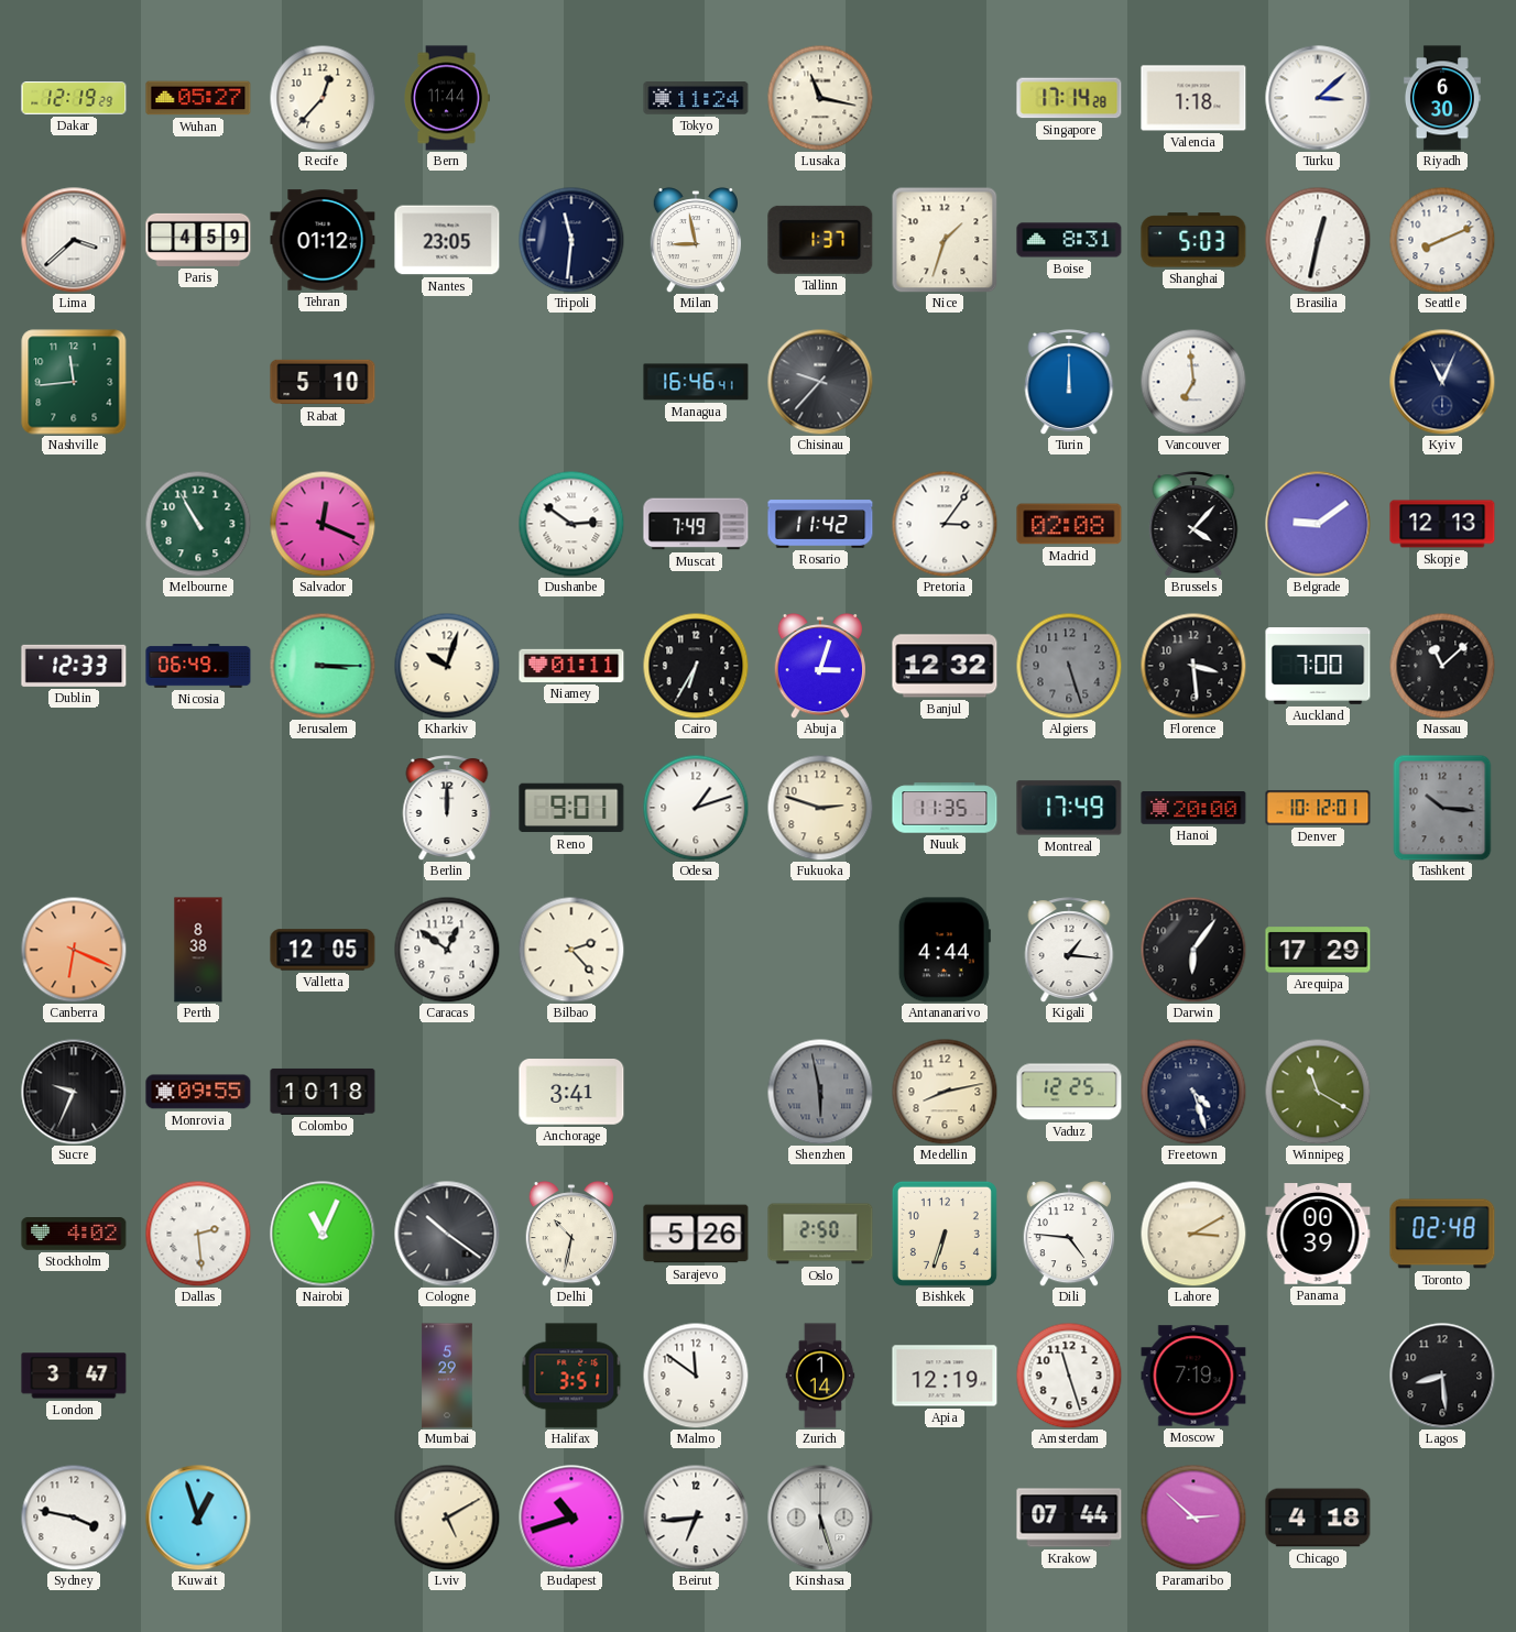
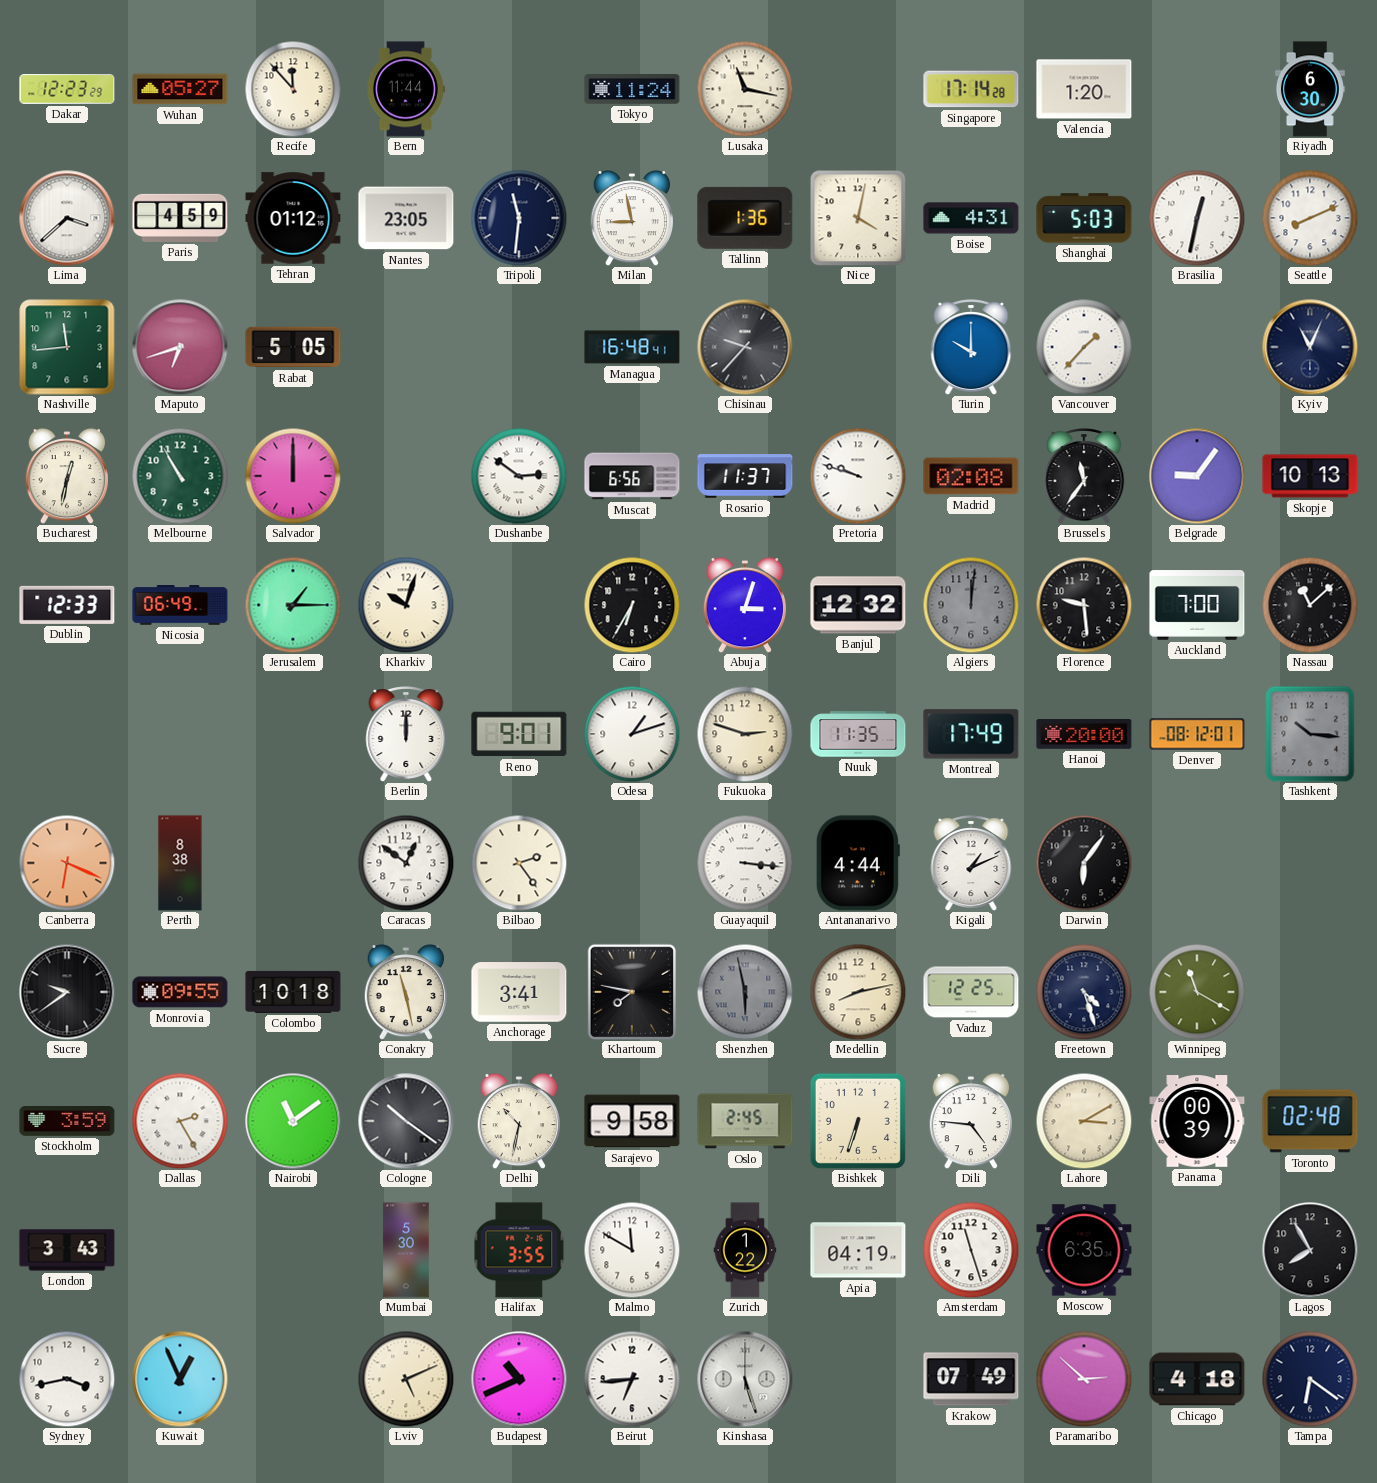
Dakar: 12:19 -> 12:23 (67, 90)
Recife: 12:37 -> 11:53 (293, 89)
Valencia: 1:18 -> 1:20 (1084, 89)
Turku: 3:08 -> none (1318, 98)
Tallinn: 1:37 -> 1:36 (745, 218)
Nice: 1:33 -> 4:02 (858, 218)
Boise: 8:31 -> 4:31 (971, 218)
Maputo: none -> 6:42 (180, 347)
Rabat: 5:10 -> 5:05 (293, 347)
Managua: 16:46 -> 16:48 (632, 347)
Turin: 12:00 -> 10:00 (971, 347)
Vancouver: 6:59 -> 1:37 (1084, 347)
Bucharest: none -> 12:32 (66, 476)
Salvador: 12:19 -> 12:00 (293, 476)
Muscat: 7:49 -> 6:56 (632, 476)
Rosario: 11:42 -> 11:37 (745, 476)
Pretoria: 3:06 -> 9:48 (858, 476)
Brussels: 4:07 -> 11:36 (1084, 476)
Belgrade: 9:09 -> 9:06 (1197, 476)
Skopje: 12:13 -> 10:13 (1310, 476)
Jerusalem: 3:15 -> 1:15 (293, 605)
Niamey: 01:11 -> none (571, 666)
Algiers: 5:27 -> 12:01 (971, 605)
Florence: 3:29 -> 9:29 (1084, 605)
Denver: 10:12 -> 08:12 (1197, 734)
Valletta: 12:05 -> none (323, 950)
Bilbao: 2:23 -> 2:24 (519, 863)
Guayaquil: none -> 3:16 (745, 863)
Kigali: 1:16 -> 1:11 (971, 863)
Arequipa: 17:29 -> none (1318, 950)
Sucre: 9:34 -> 9:39 (67, 992)
Conakry: none -> 11:28 (405, 992)
Khartoum: none -> 7:47 (632, 992)
Stockholm: 4:02 -> 3:59 (67, 1122)
Dallas: 2:29 -> 2:25 (180, 1121)
Nairobi: 11:04 -> 11:09 (293, 1121)
Sarajevo: 5:26 -> 9:58 (632, 1121)
Oslo: 2:50 -> 2:45 (745, 1121)
London: 3:47 -> 3:43 (67, 1250)
Mumbai: 5:29 -> 5:30 (406, 1250)
Halifax: 3:51 -> 3:55 (519, 1250)
Malmo: 11:51 -> 11:50 (632, 1250)
Zurich: 1:14 -> 1:22 (745, 1250)
Apia: 12:19 -> 04:19 (858, 1250)
Moscow: 7:19 -> 6:35 (1084, 1250)
Lagos: 8:29 -> 7:55 (1310, 1250)
Sydney: 3:47 -> 3:43 (67, 1379)
Kuwait: 12:57 -> 12:56 (180, 1379)
Lviv: 5:10 -> 5:11 (406, 1379)
Budapest: 10:42 -> 10:41 (519, 1379)
Krakow: 07:44 -> 07:49 (971, 1379)
Tampa: none -> 6:21 (1310, 1379)
